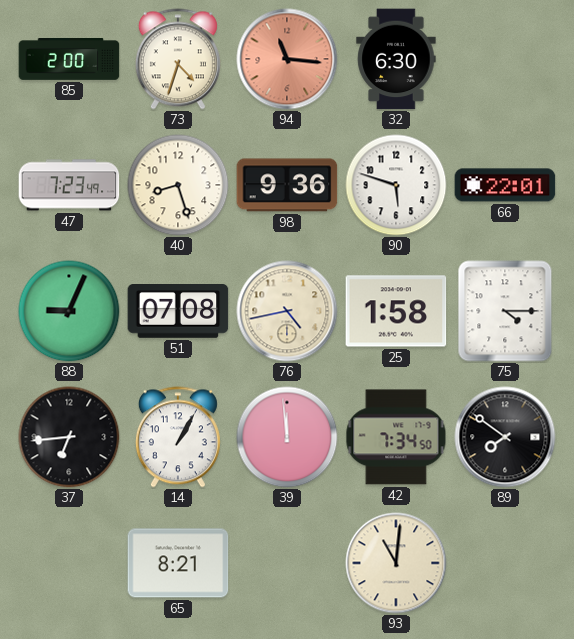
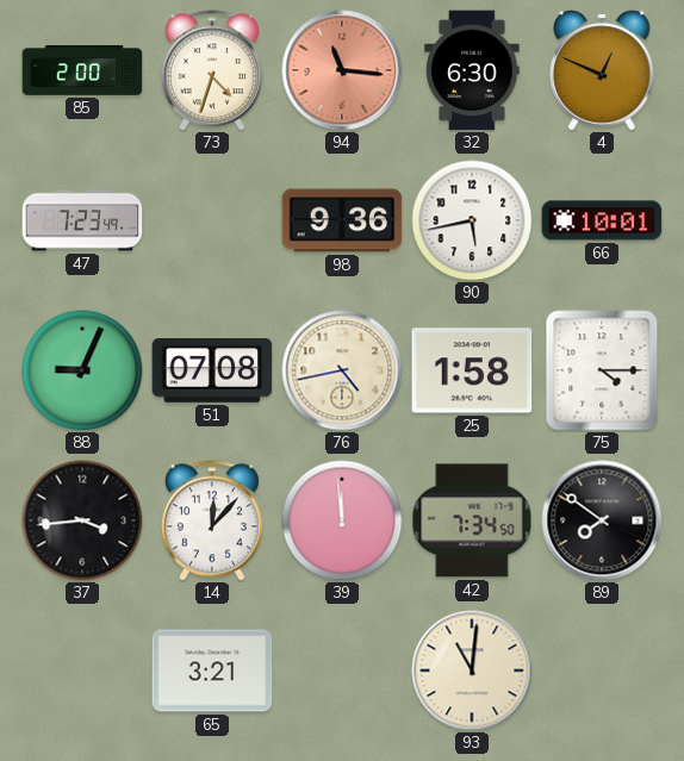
4: none -> 12:49 (602, 70)
40: 8:27 -> none (178, 185)
90: 5:48 -> 5:43 (472, 220)
66: 22:01 -> 10:01 (602, 220)
37: 6:44 -> 3:44 (82, 520)
14: 1:05 -> 12:07 (212, 520)
65: 8:21 -> 3:21 (212, 670)
